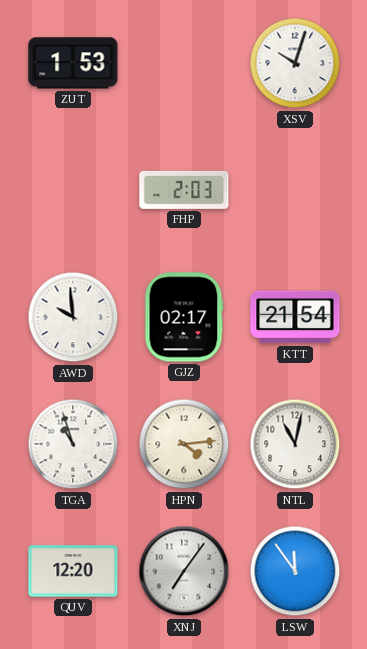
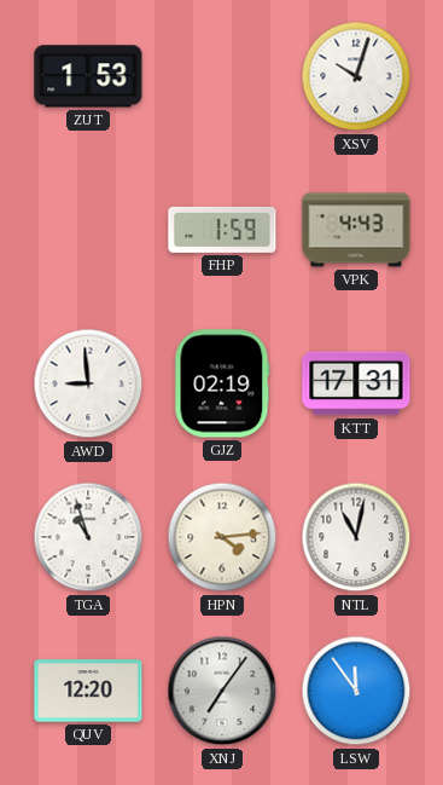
FHP: 2:03 -> 1:59 (222, 230)
VPK: none -> 4:43 (356, 230)
AWD: 9:59 -> 8:59 (88, 383)
GJZ: 02:17 -> 02:19 (222, 383)
KTT: 21:54 -> 17:31 (356, 383)
